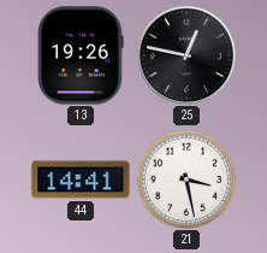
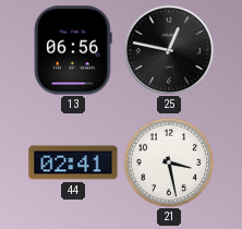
13: 19:26 -> 06:56 (73, 50)
44: 14:41 -> 02:41 (73, 162)
